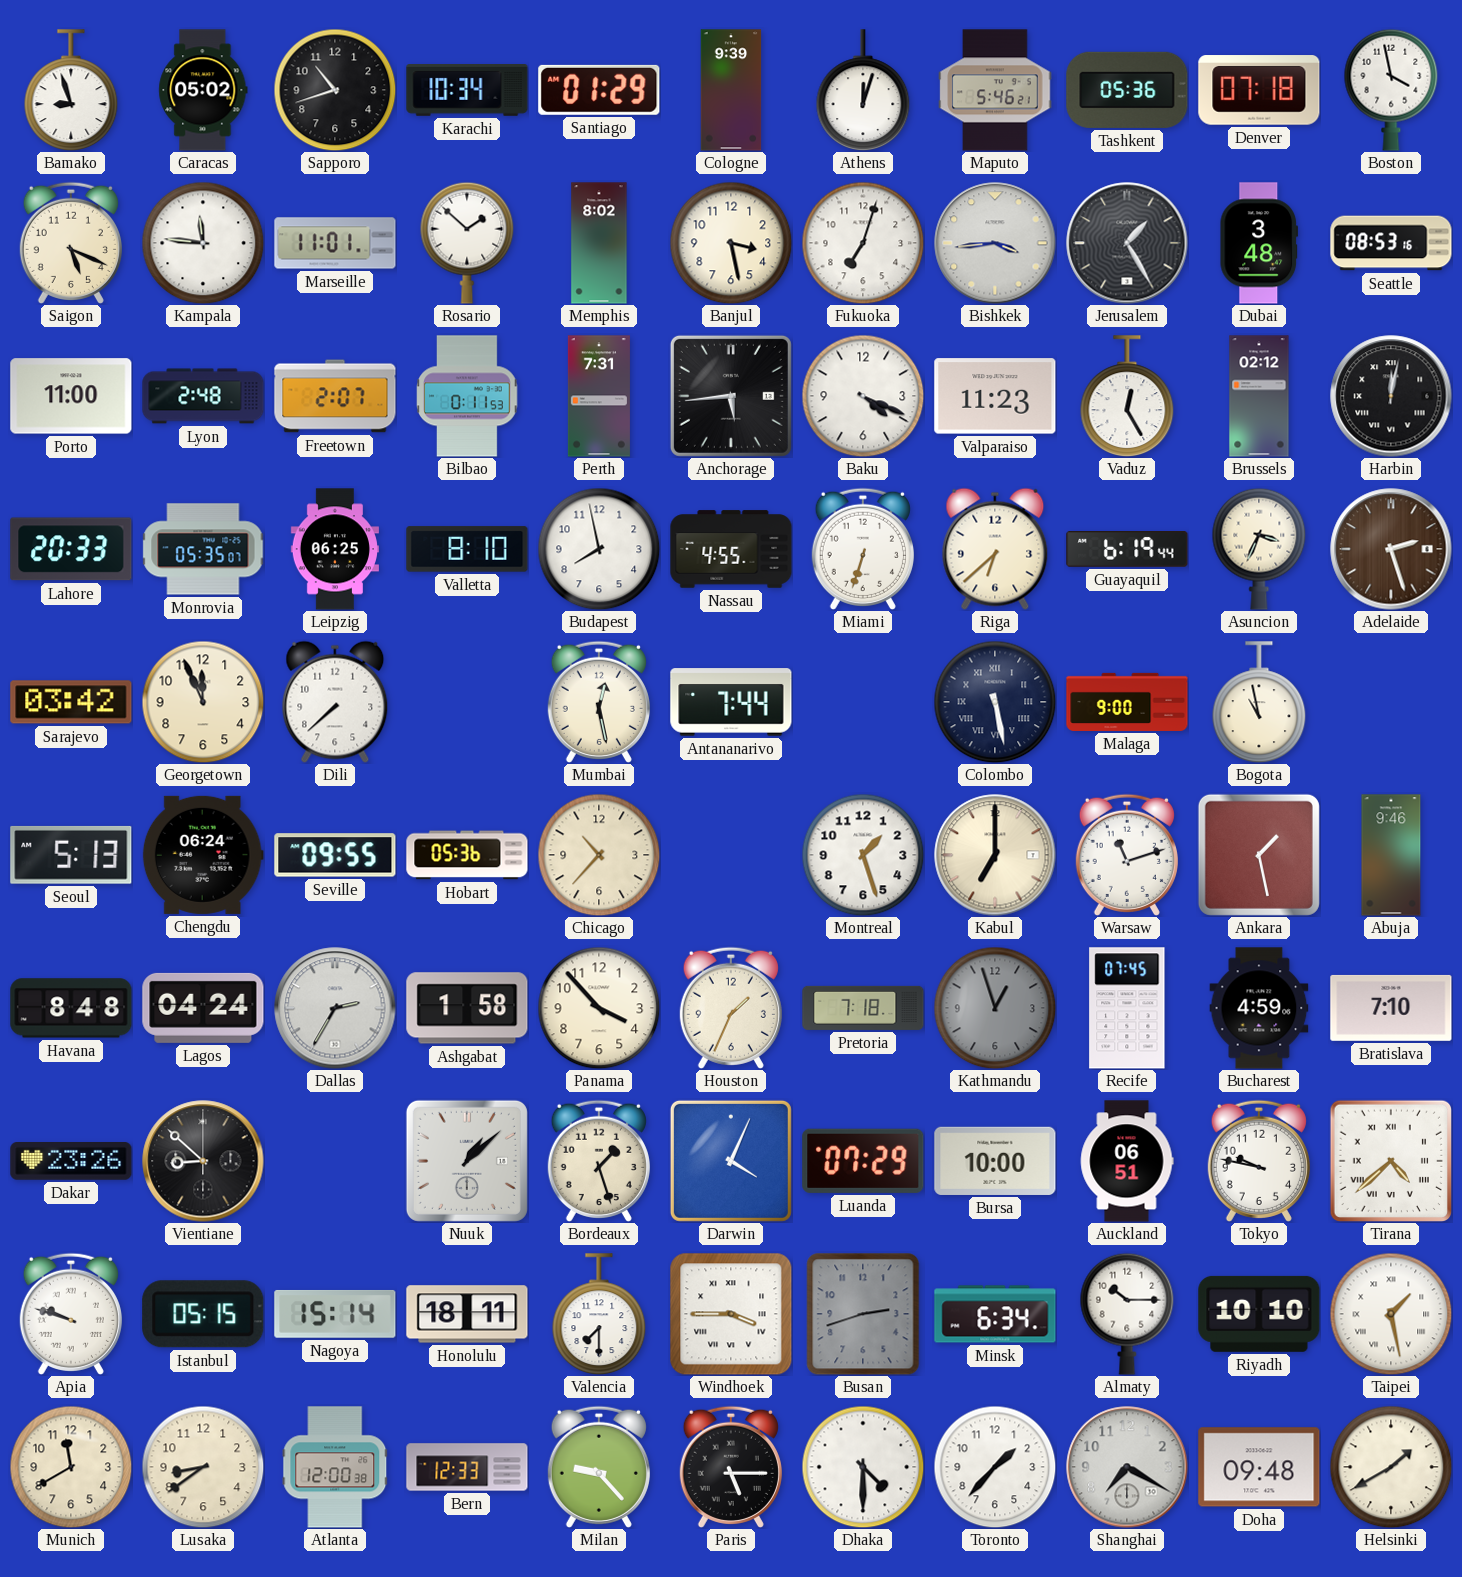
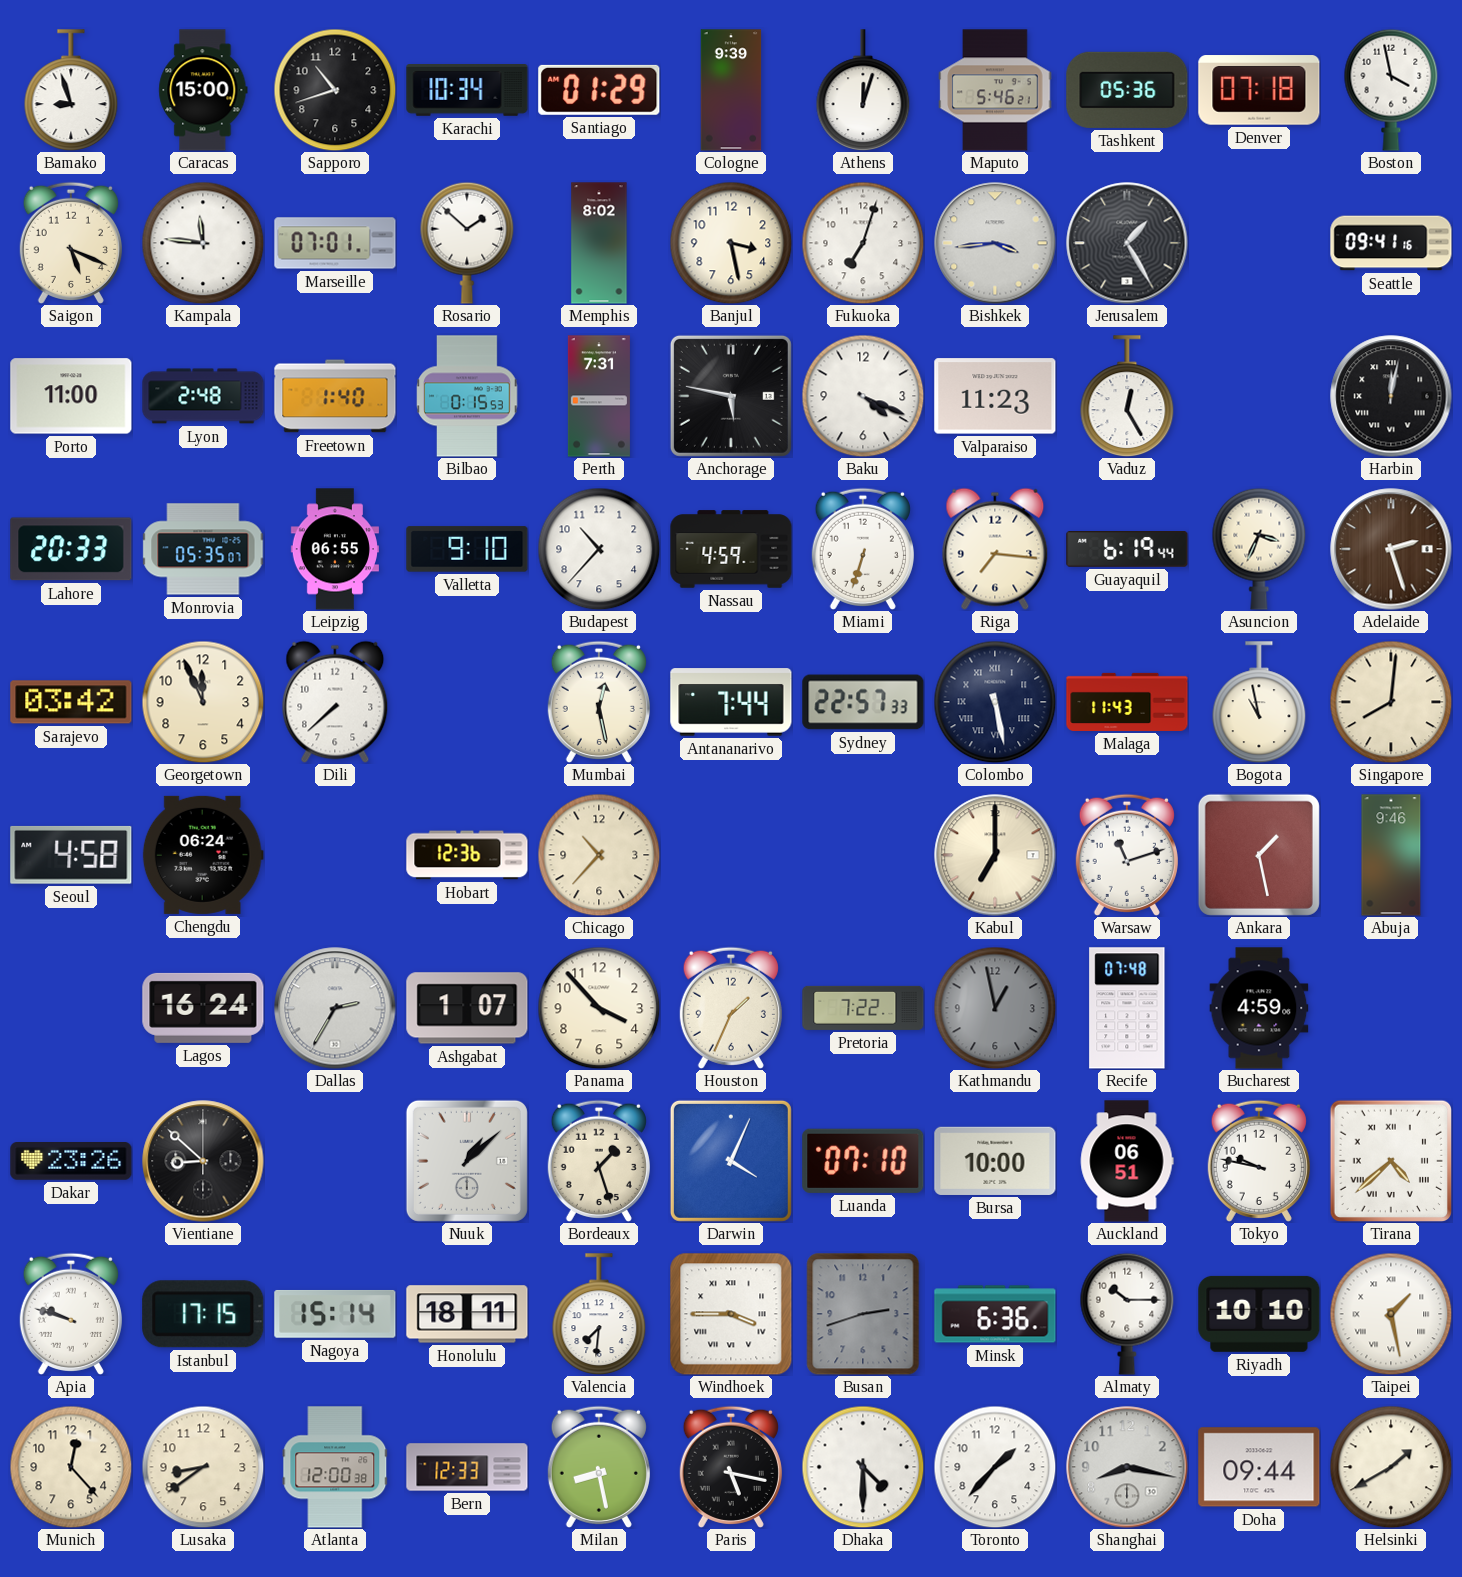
Caracas: 05:02 -> 15:00 (203, 90)
Marseille: 11:01 -> 07:01 (335, 243)
Dubai: 3:48 -> none (1259, 243)
Seattle: 08:53 -> 09:41 (1391, 243)
Freetown: 2:07 -> 1:40 (335, 396)
Bilbao: 0:11 -> 0:15 (467, 396)
Anchorage: 5:44 -> 5:47 (731, 396)
Brussels: 02:12 -> none (1259, 396)
Leipzig: 06:25 -> 06:55 (335, 549)
Valletta: 8:10 -> 9:10 (467, 549)
Budapest: 7:58 -> 10:37 (599, 549)
Nassau: 4:55 -> 4:59 (731, 549)
Riga: 6:38 -> 7:16 (995, 549)
Sydney: none -> 22:57 (863, 702)
Malaga: 9:00 -> 11:43 (1127, 702)
Singapore: none -> 8:01 (1391, 702)
Seoul: 5:13 -> 4:58 (71, 855)
Seville: 09:55 -> none (335, 855)
Hobart: 05:36 -> 12:36 (467, 855)
Montreal: 1:27 -> none (863, 855)
Havana: 8:48 -> none (71, 1008)
Lagos: 04:24 -> 16:24 (203, 1008)
Ashgabat: 1:58 -> 1:07 (467, 1008)
Pretoria: 7:18 -> 7:22 (863, 1008)
Kathmandu: 12:57 -> 12:58 (995, 1008)
Recife: 07:45 -> 07:48 (1127, 1008)
Bratislava: 7:10 -> none (1391, 1008)
Luanda: 07:29 -> 07:10 (863, 1161)
Istanbul: 05:15 -> 17:15 (203, 1314)
Valencia: 7:30 -> 7:31 (599, 1314)
Minsk: 6:34 -> 6:36 (995, 1314)
Munich: 11:40 -> 12:23 (71, 1467)
Milan: 9:23 -> 8:28 (599, 1467)
Paris: 5:15 -> 5:17 (731, 1467)
Shanghai: 7:20 -> 8:17 (1127, 1467)
Doha: 09:48 -> 09:44 (1259, 1467)
